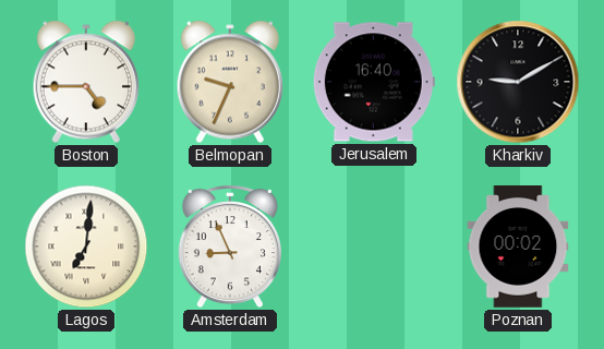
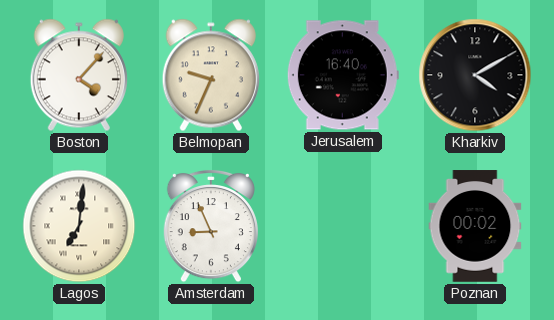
Boston: 4:45 -> 4:07 (79, 75)
Kharkiv: 9:10 -> 4:10 (475, 75)
